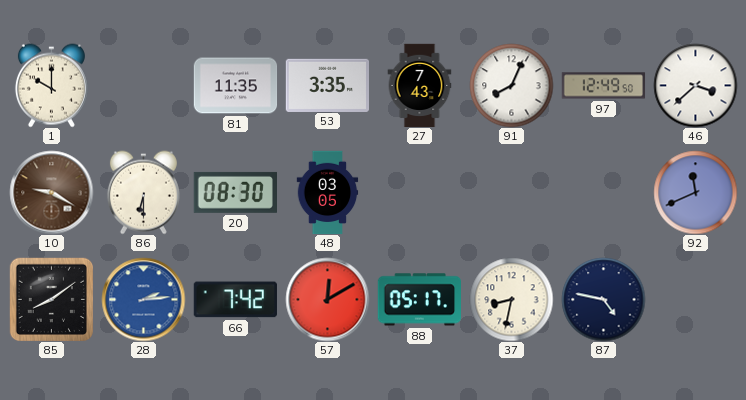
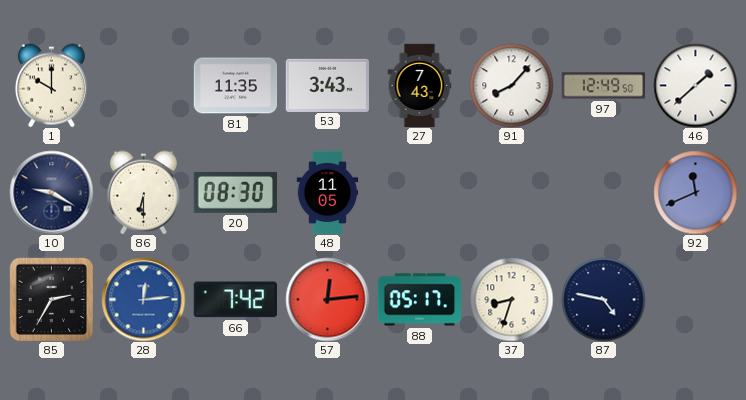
53: 3:35 -> 3:43 (327, 85)
91: 8:04 -> 8:07 (511, 85)
46: 3:38 -> 1:38 (695, 85)
10 dial: brown -> navy (51, 192)
48: 03:05 -> 11:05 (328, 192)
85: 8:09 -> 2:35 (51, 299)
28: 2:14 -> 12:14 (143, 299)
57: 12:10 -> 12:14 (327, 299)
37: 8:32 -> 8:33 (511, 299)
